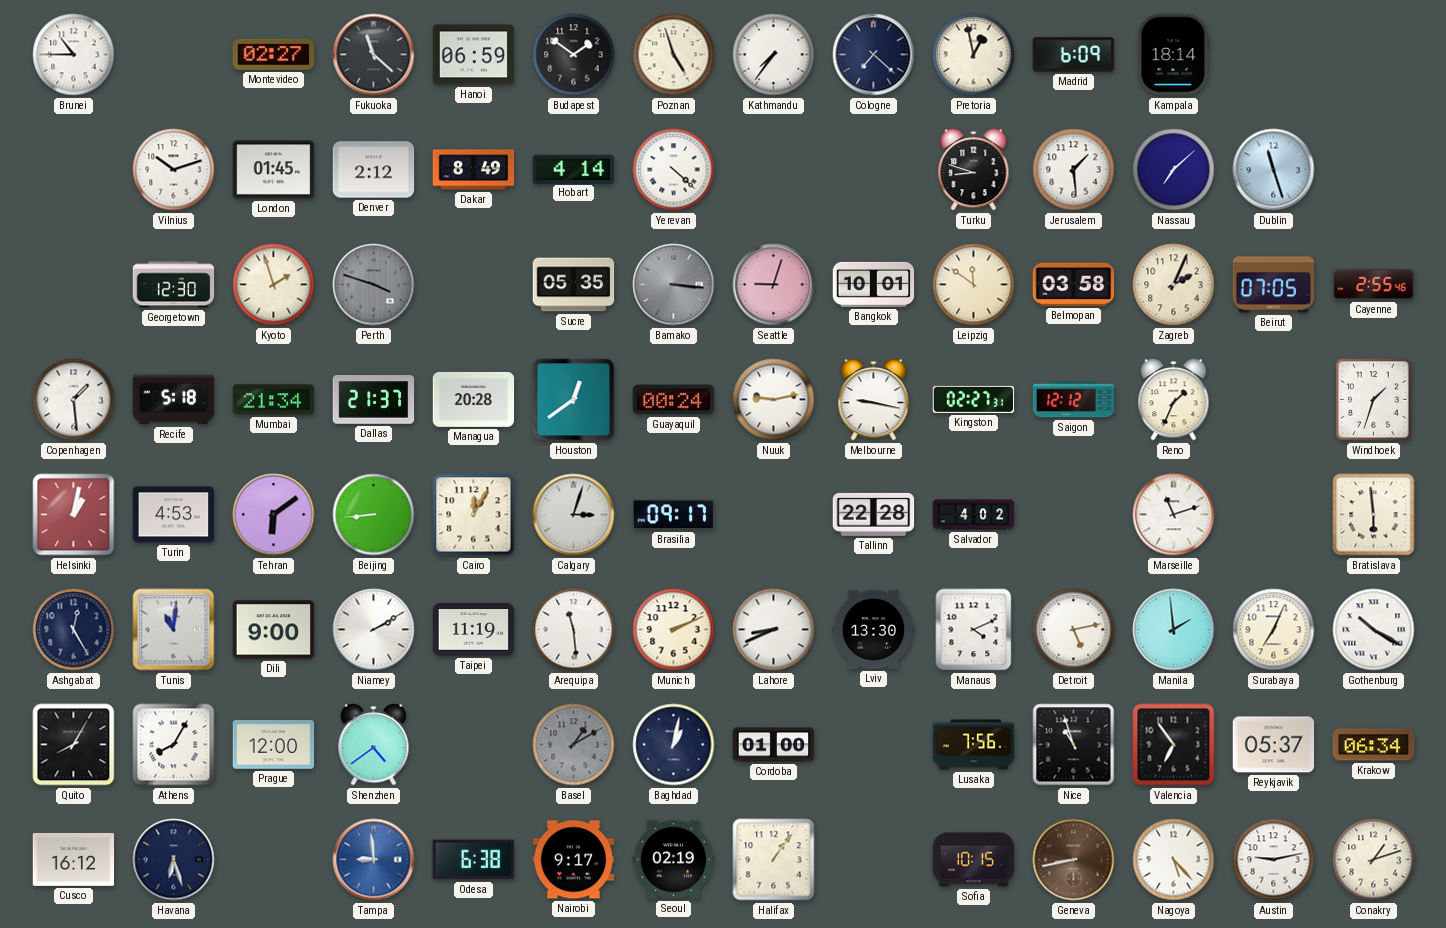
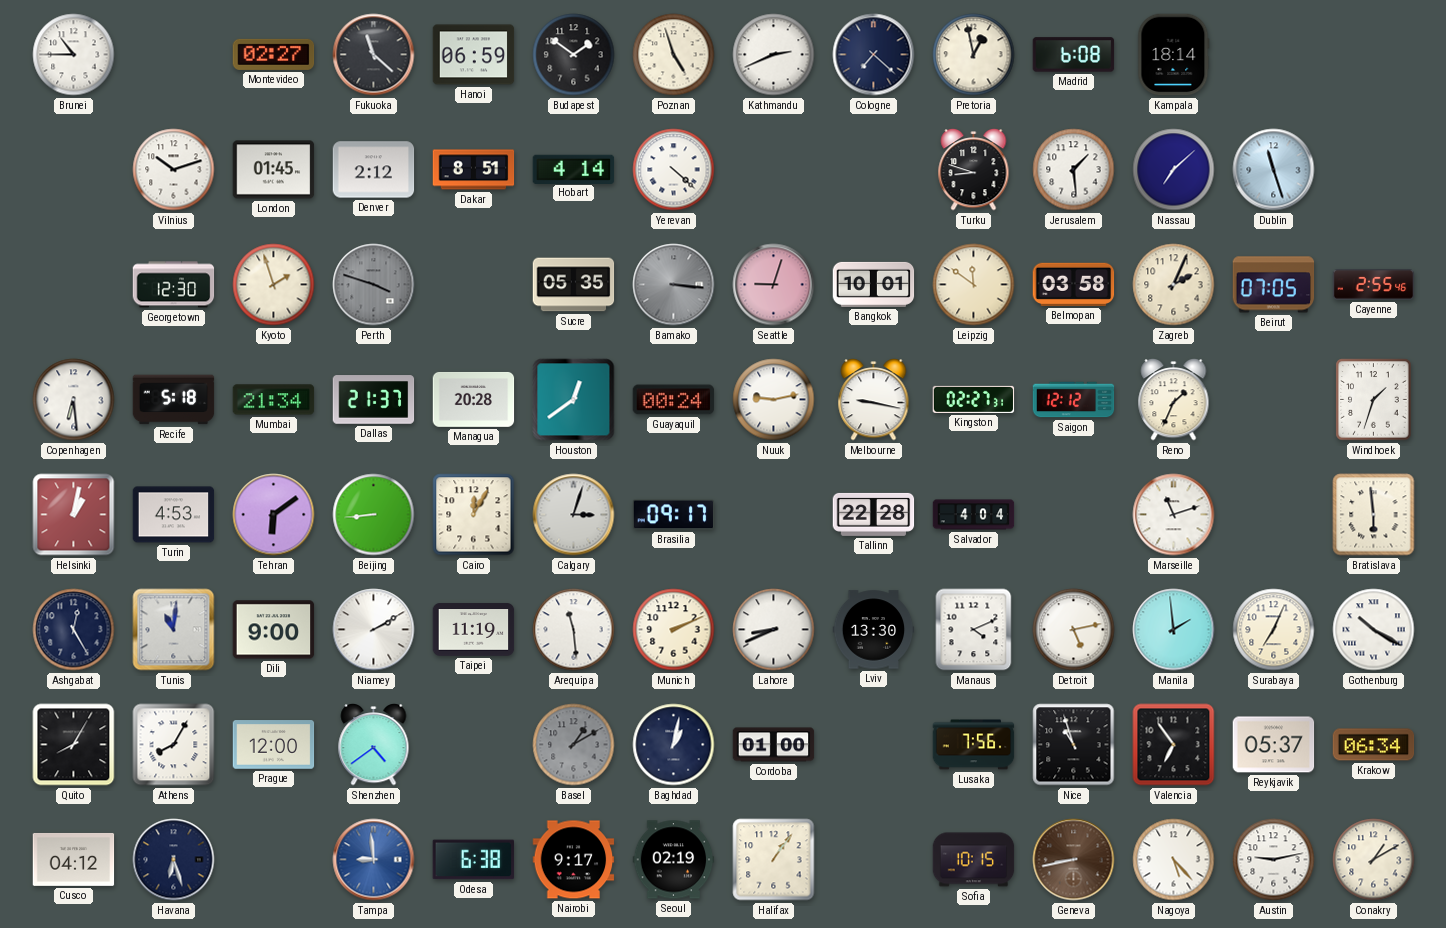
Kathmandu: 7:36 -> 2:41 (774, 55)
Madrid: 6:09 -> 6:08 (1074, 55)
Dakar: 8:49 -> 8:51 (474, 170)
Copenhagen: 1:29 -> 6:29 (74, 400)
Salvador: 4:02 -> 4:04 (974, 515)
Cusco: 16:12 -> 04:12 (74, 859)
Conakry: 1:12 -> 1:10 (1374, 860)
